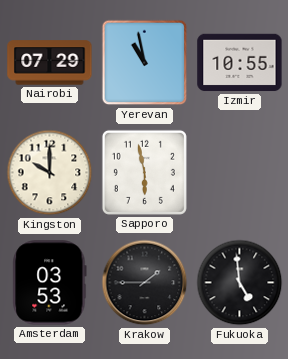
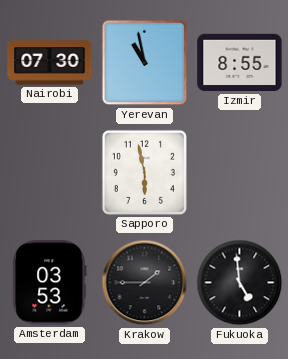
Nairobi: 07:29 -> 07:30 (50, 63)
Izmir: 10:55 -> 8:55 (240, 63)
Kingston: 10:00 -> none (50, 173)
